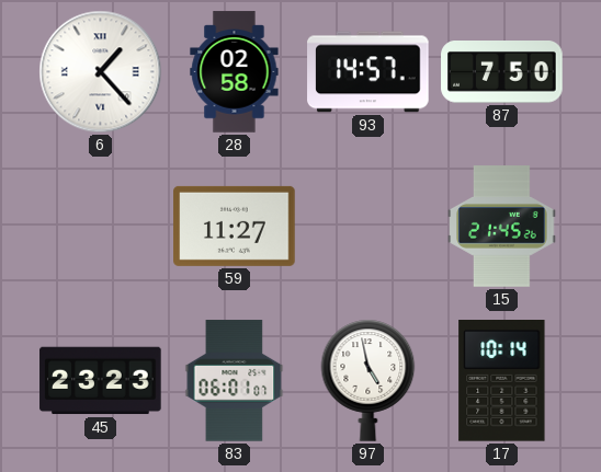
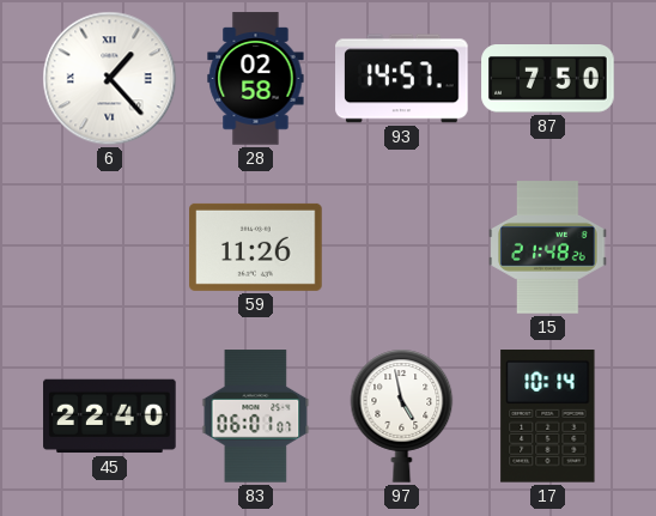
59: 11:27 -> 11:26 (256, 247)
15: 21:45 -> 21:48 (548, 248)
45: 23:23 -> 22:40 (110, 417)
